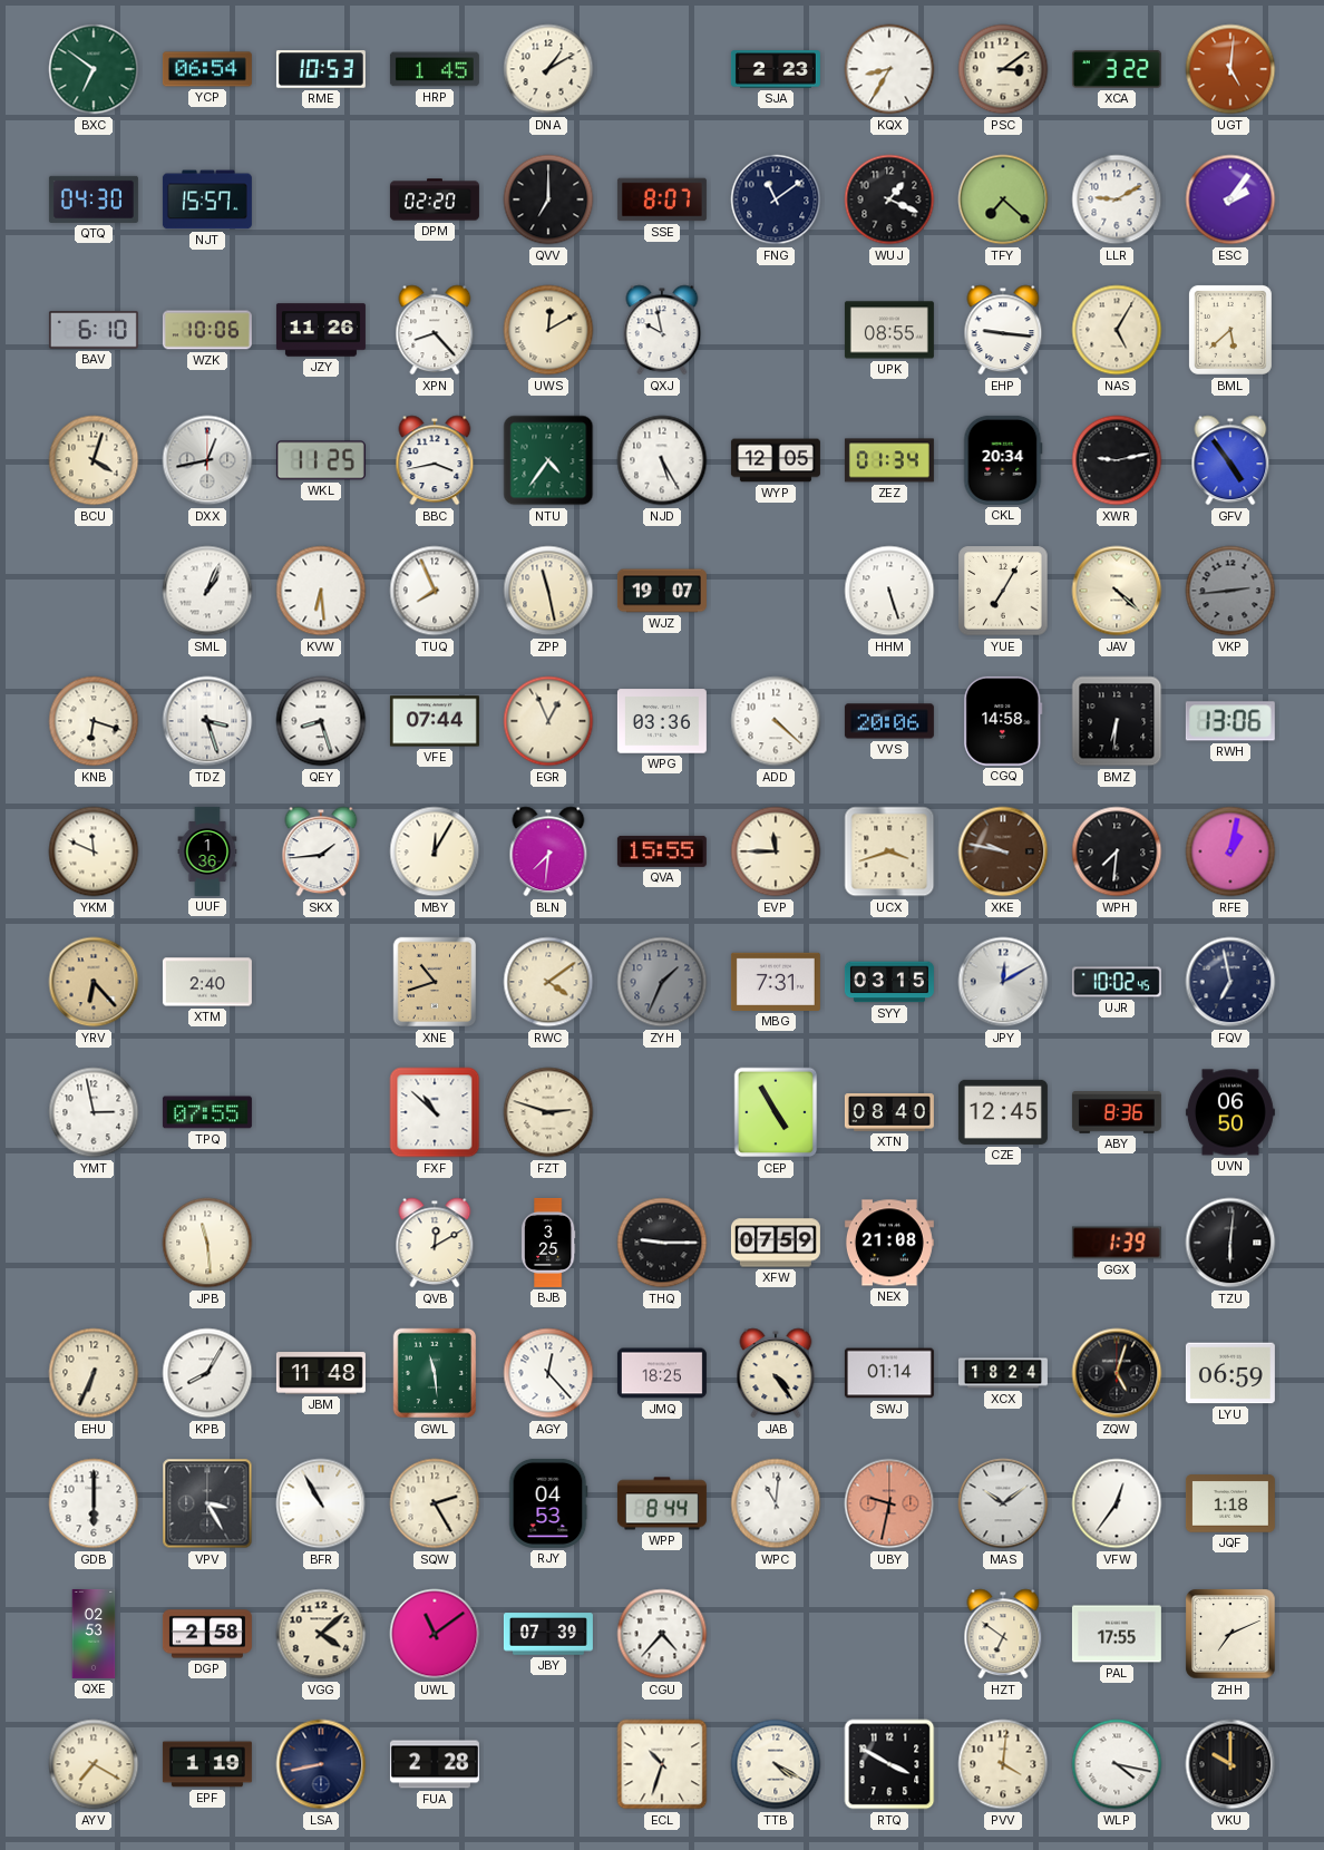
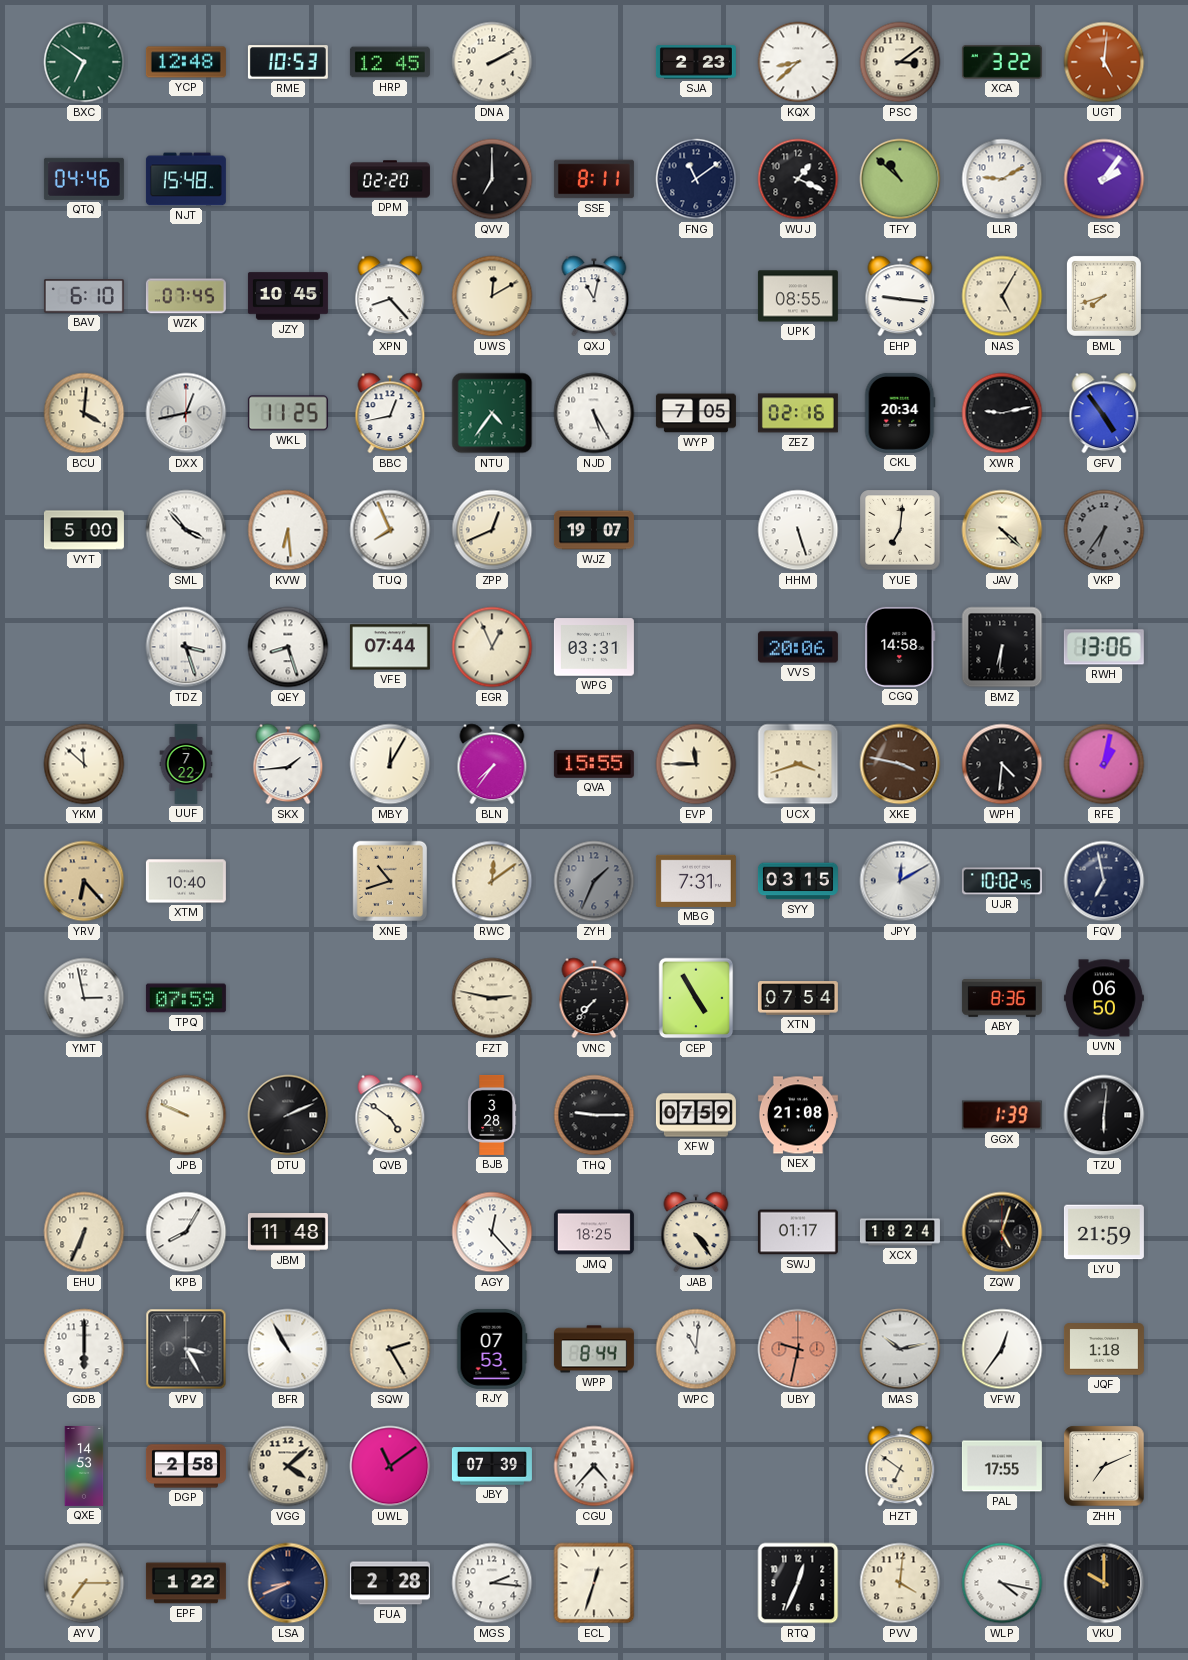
YCP: 06:54 -> 12:48 (186, 62)
HRP: 1:45 -> 12:45 (390, 62)
DNA: 1:10 -> 2:10 (492, 62)
KQX: 8:35 -> 8:38 (798, 62)
QTQ: 04:30 -> 04:46 (84, 179)
NJT: 15:57 -> 15:48 (186, 179)
SSE: 8:07 -> 8:11 (594, 179)
TFY: 7:22 -> 10:52 (900, 179)
WZK: 10:06 -> 07:45 (186, 296)
JZY: 11:26 -> 10:45 (288, 296)
QXJ: 9:58 -> 11:02 (594, 296)
BML: 5:38 -> 7:42 (1104, 296)
BCU: 4:03 -> 4:01 (84, 413)
BBC: 3:43 -> 12:43 (390, 413)
WYP: 12:05 -> 7:05 (696, 413)
ZEZ: 01:34 -> 02:16 (798, 413)
VYT: none -> 5:00 (84, 530)
SML: 1:04 -> 3:53 (186, 530)
ZPP: 11:28 -> 12:41 (492, 530)
YUE: 7:05 -> 7:01 (900, 530)
VKP: 2:44 -> 6:36 (1104, 530)
KNB: 6:18 -> none (94, 721)
WPG: 03:36 -> 03:31 (594, 647)
ADD: 4:22 -> none (776, 721)
YKM: 11:49 -> 11:52 (84, 764)
UUF: 1:36 -> 7:22 (186, 764)
BLN: 7:31 -> 7:36 (492, 764)
XKE: 9:47 -> 3:47 (900, 764)
WPH: 7:31 -> 4:31 (1002, 764)
XTM: 2:40 -> 10:40 (186, 881)
RWC: 4:09 -> 12:09 (492, 881)
TPQ: 07:55 -> 07:59 (186, 998)
FXF: 10:52 -> none (435, 1112)
FZT: 2:48 -> 2:47 (492, 998)
VNC: none -> 7:37 (594, 998)
XTN: 08:40 -> 07:54 (798, 998)
CZE: 12:45 -> none (1003, 1112)
JPB: 11:29 -> 9:49 (186, 1115)
DTU: none -> 2:11 (288, 1115)
QVB: 12:10 -> 4:51 (390, 1115)
BJB: 3:25 -> 3:28 (492, 1115)
GWL: 11:29 -> none (435, 1373)
SWJ: 01:14 -> 01:17 (798, 1232)
LYU: 06:59 -> 21:59 (1104, 1232)
RJY: 04:53 -> 07:53 (492, 1349)
MAS: 10:09 -> 10:13 (900, 1349)
QXE: 02:53 -> 14:53 (84, 1466)
AYV: 7:20 -> 7:15 (84, 1583)
EPF: 1:19 -> 1:22 (186, 1583)
LSA: 8:43 -> 8:41 (288, 1583)
MGS: none -> 2:16 (492, 1583)
ECL: 10:33 -> 12:33 (594, 1583)
TTB: 4:20 -> none (776, 1764)
RTQ: 3:50 -> 12:34 (798, 1583)
